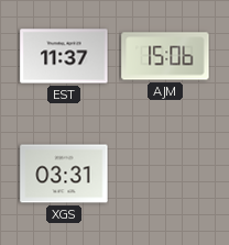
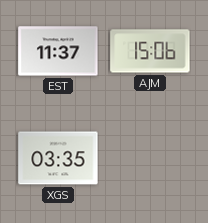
XGS: 03:31 -> 03:35 (58, 158)
